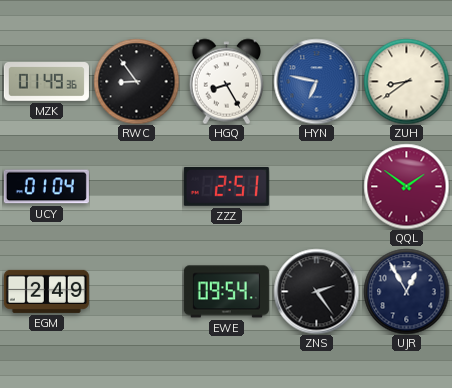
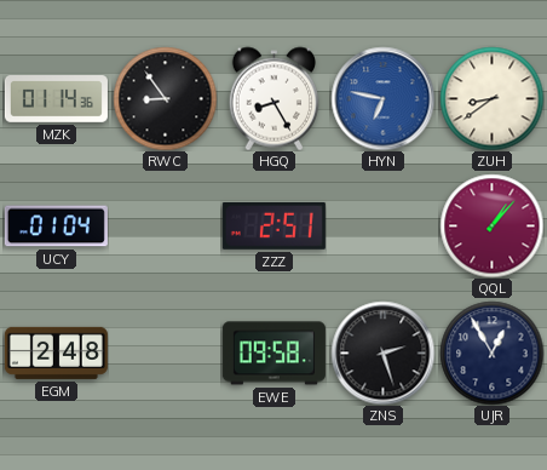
MZK: 01:49 -> 01:14 (56, 99)
QQL: 1:51 -> 1:07 (491, 225)
EGM: 2:49 -> 2:48 (56, 352)
EWE: 09:54 -> 09:58 (273, 354)
ZNS: 2:24 -> 2:27 (382, 352)
